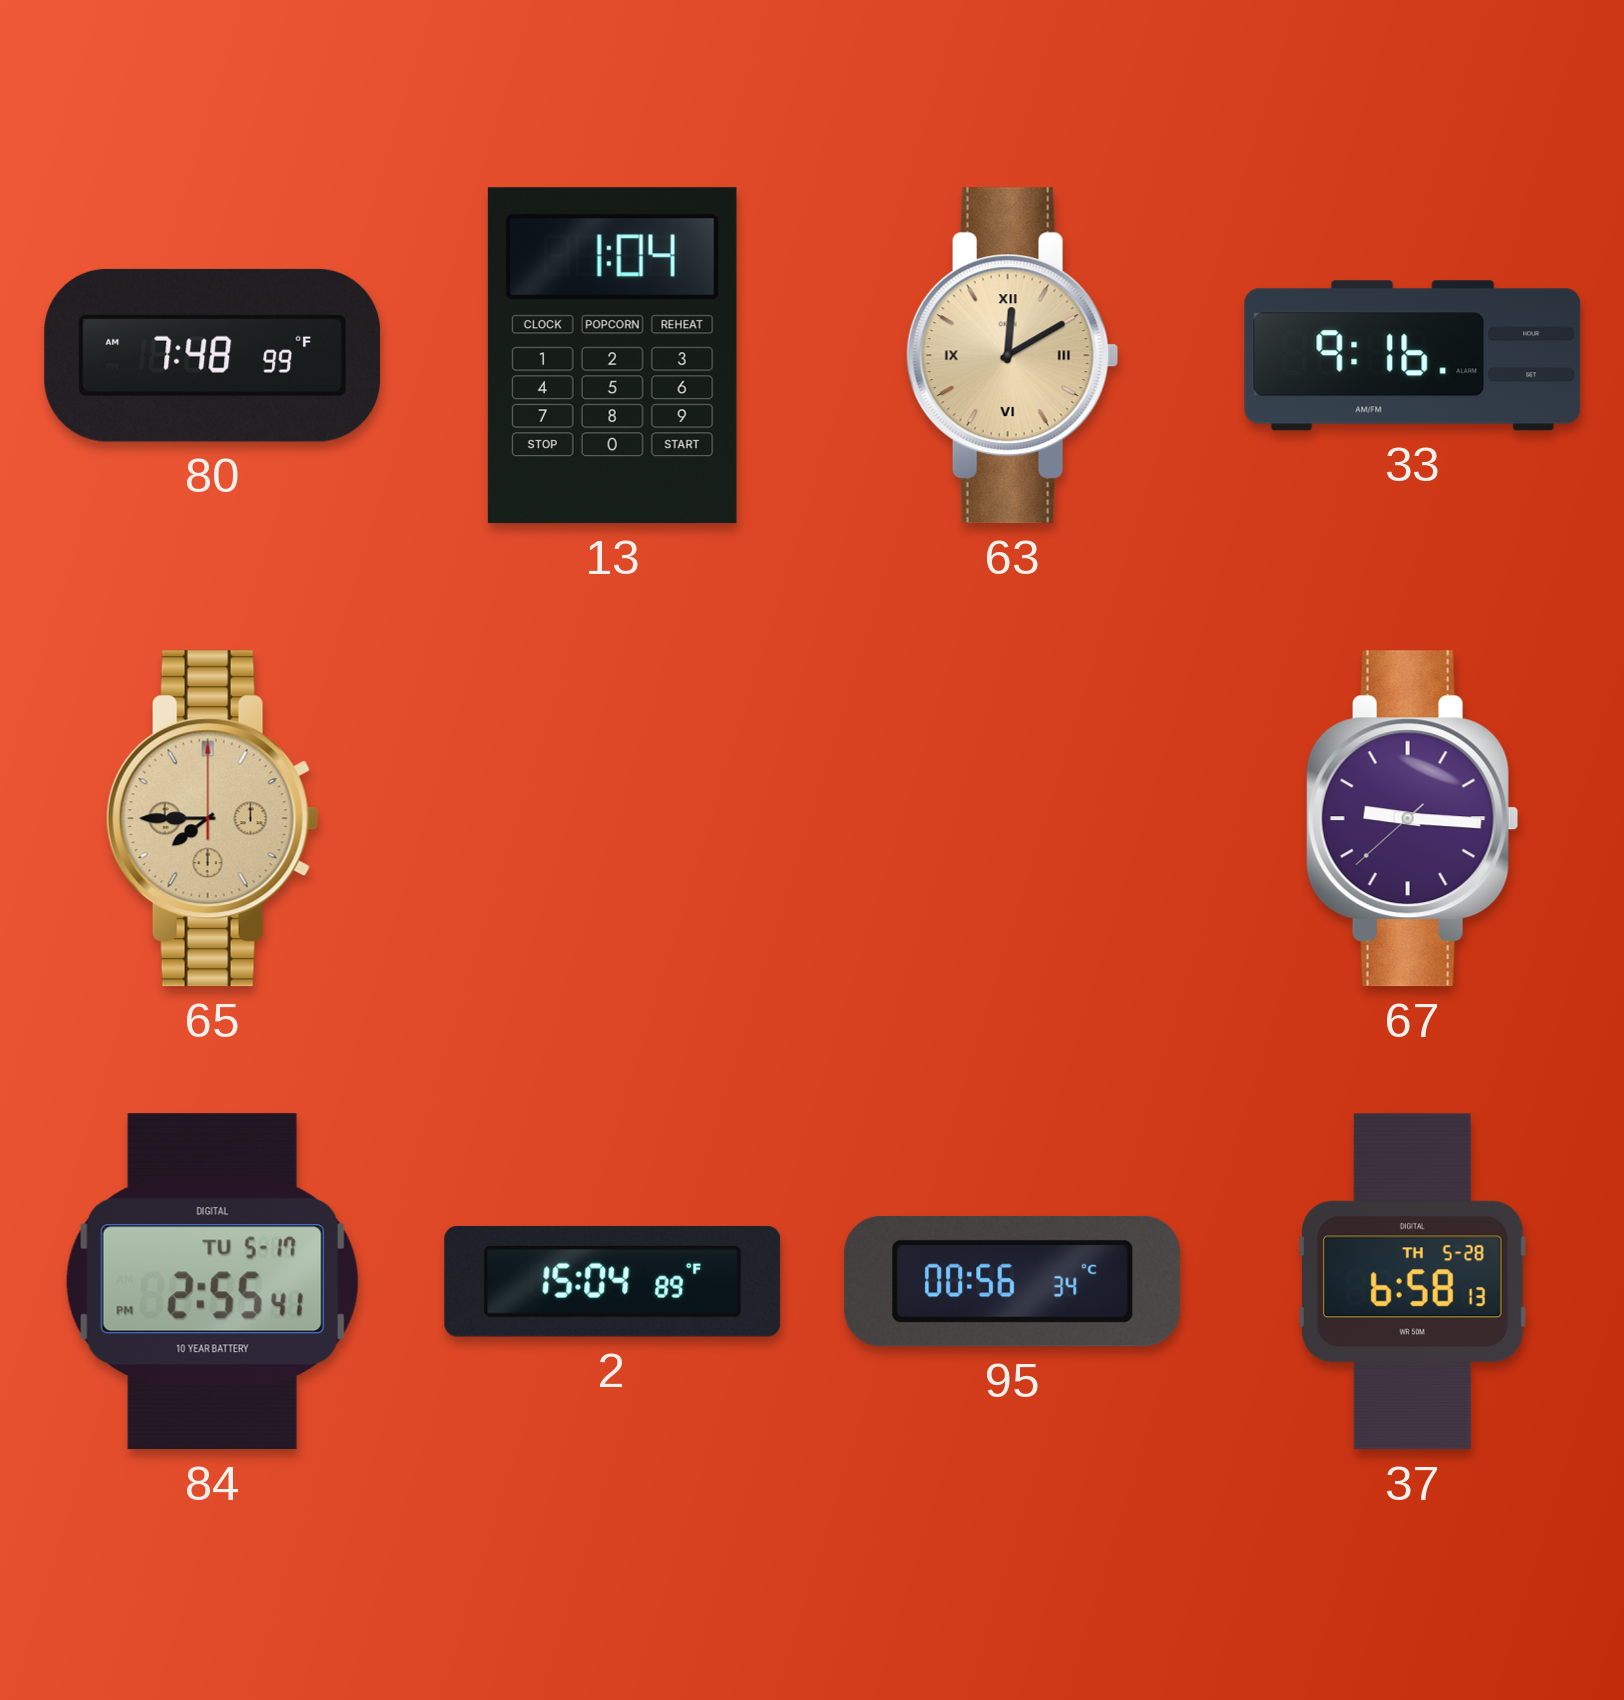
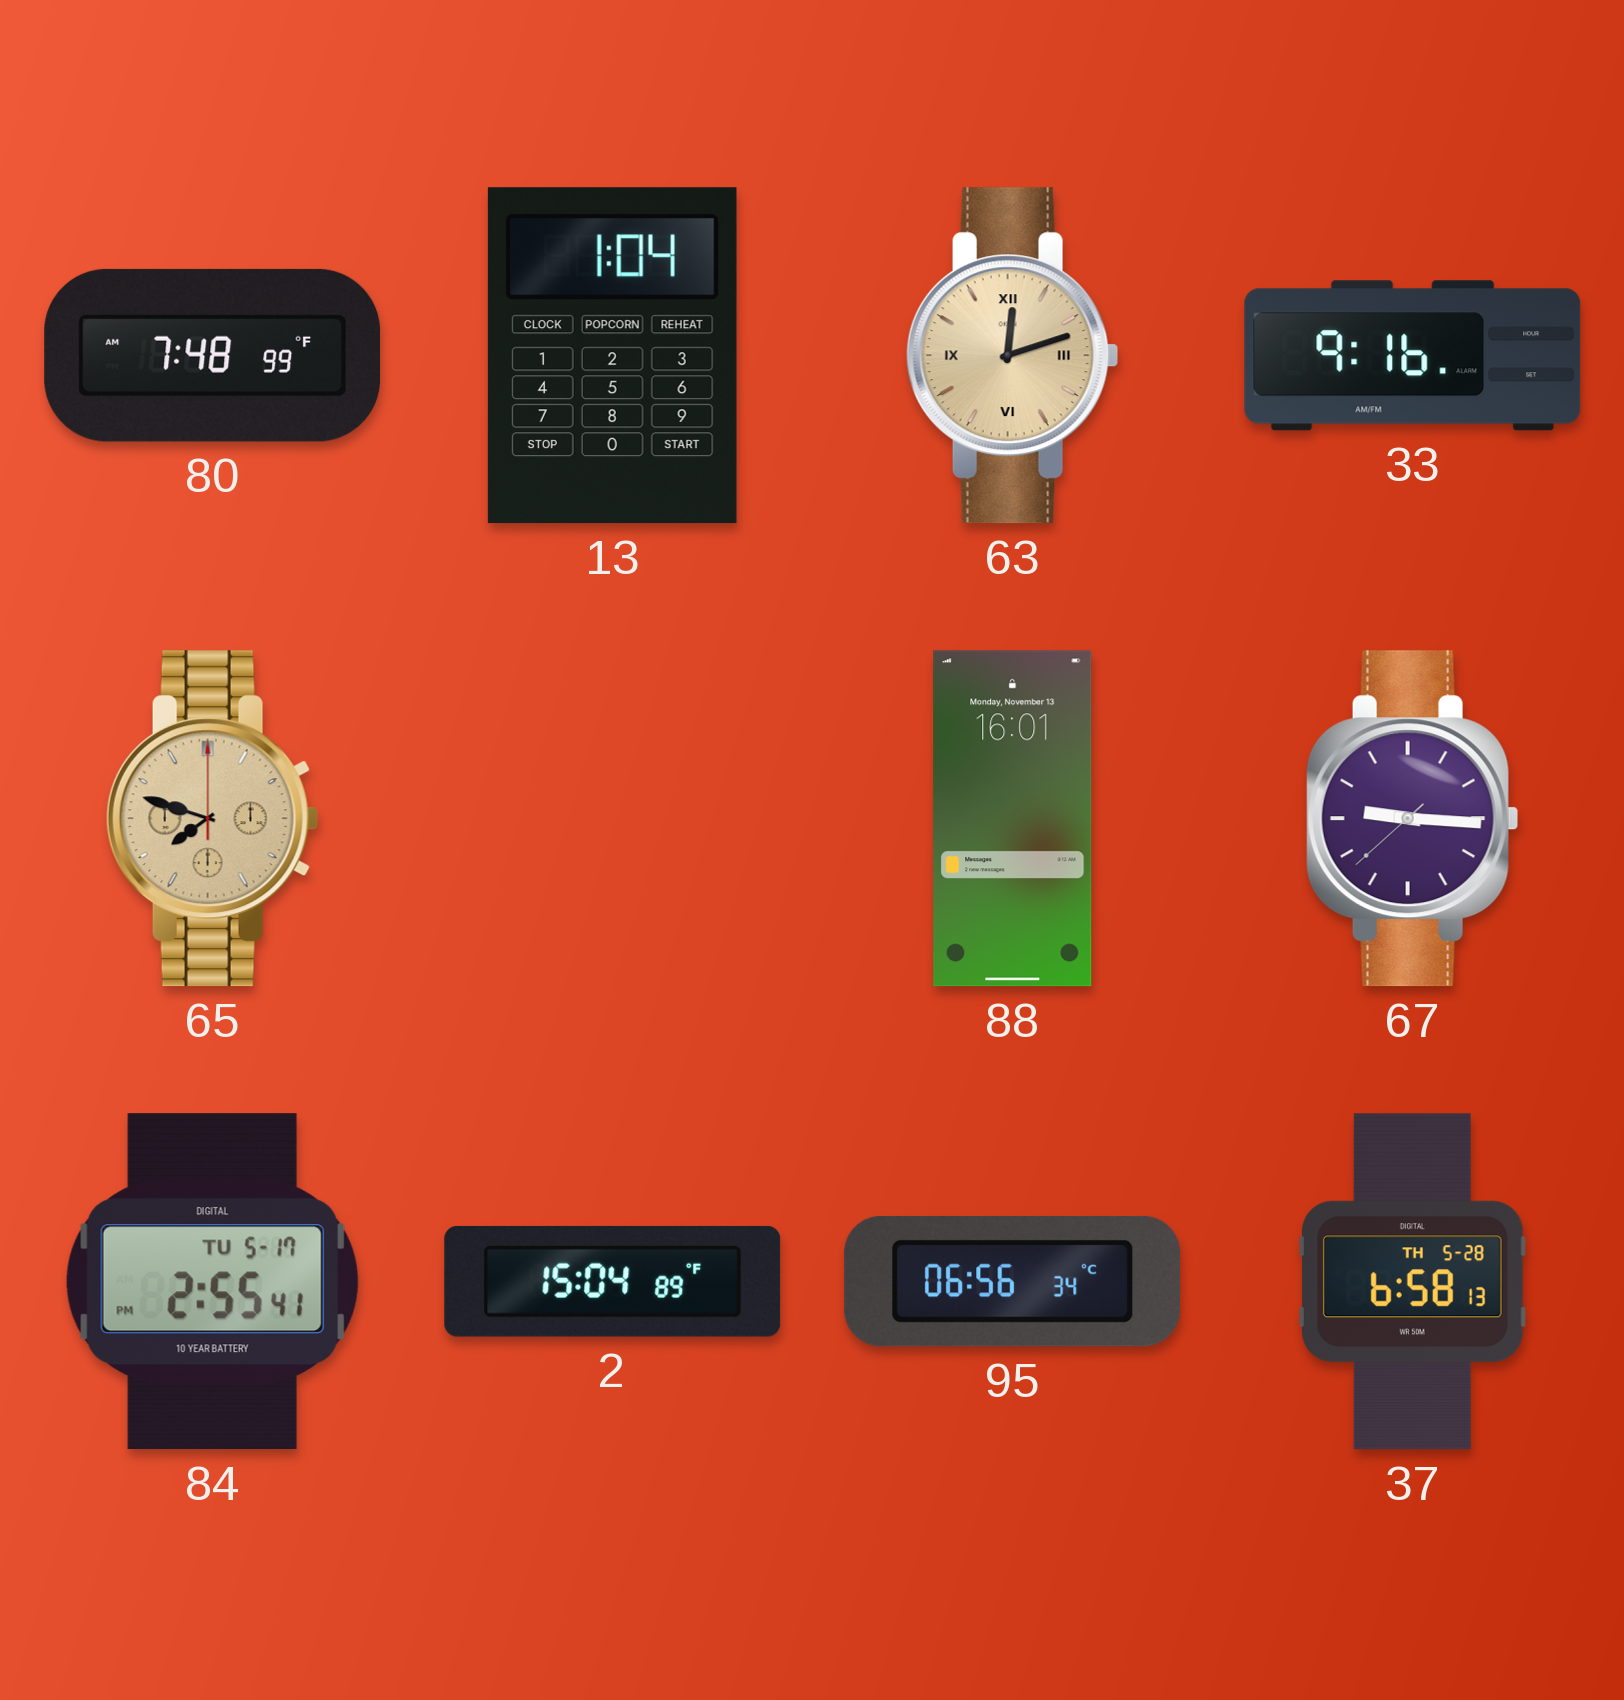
63: 12:10 -> 12:12 (1012, 356)
65: 7:45 -> 7:48 (212, 819)
88: none -> 16:01 (1013, 819)
95: 00:56 -> 06:56 (1012, 1281)
